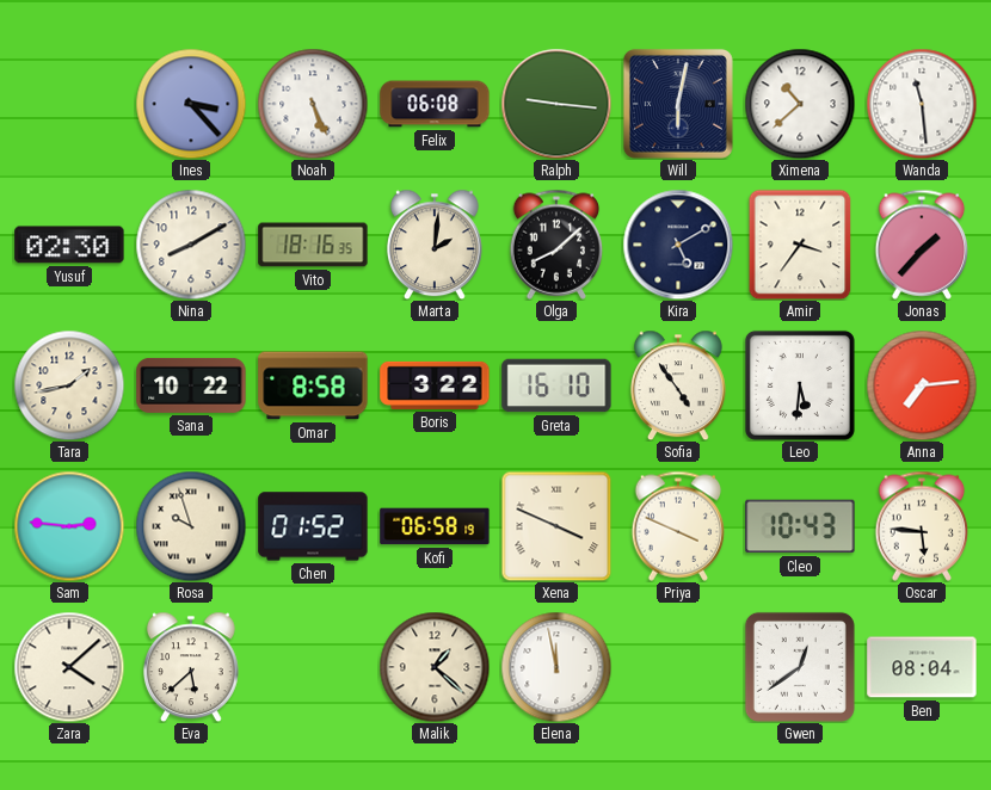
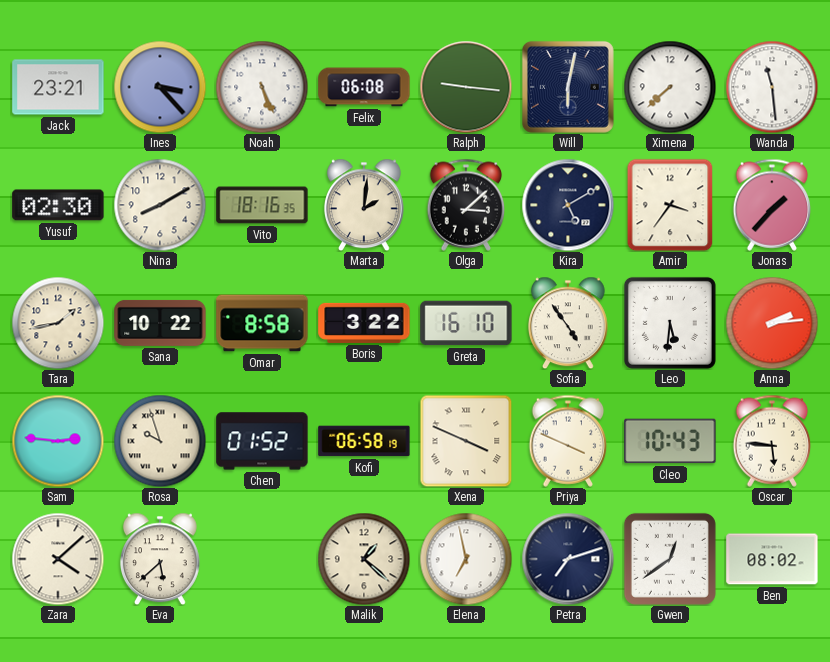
Jack: none -> 23:21 (58, 87)
Ximena: 10:38 -> 7:38 (670, 87)
Olga: 8:08 -> 3:08 (466, 205)
Anna: 7:14 -> 2:14 (772, 323)
Elena: 11:58 -> 6:58 (466, 559)
Petra: none -> 7:12 (568, 559)
Ben: 08:04 -> 08:02 (772, 559)
